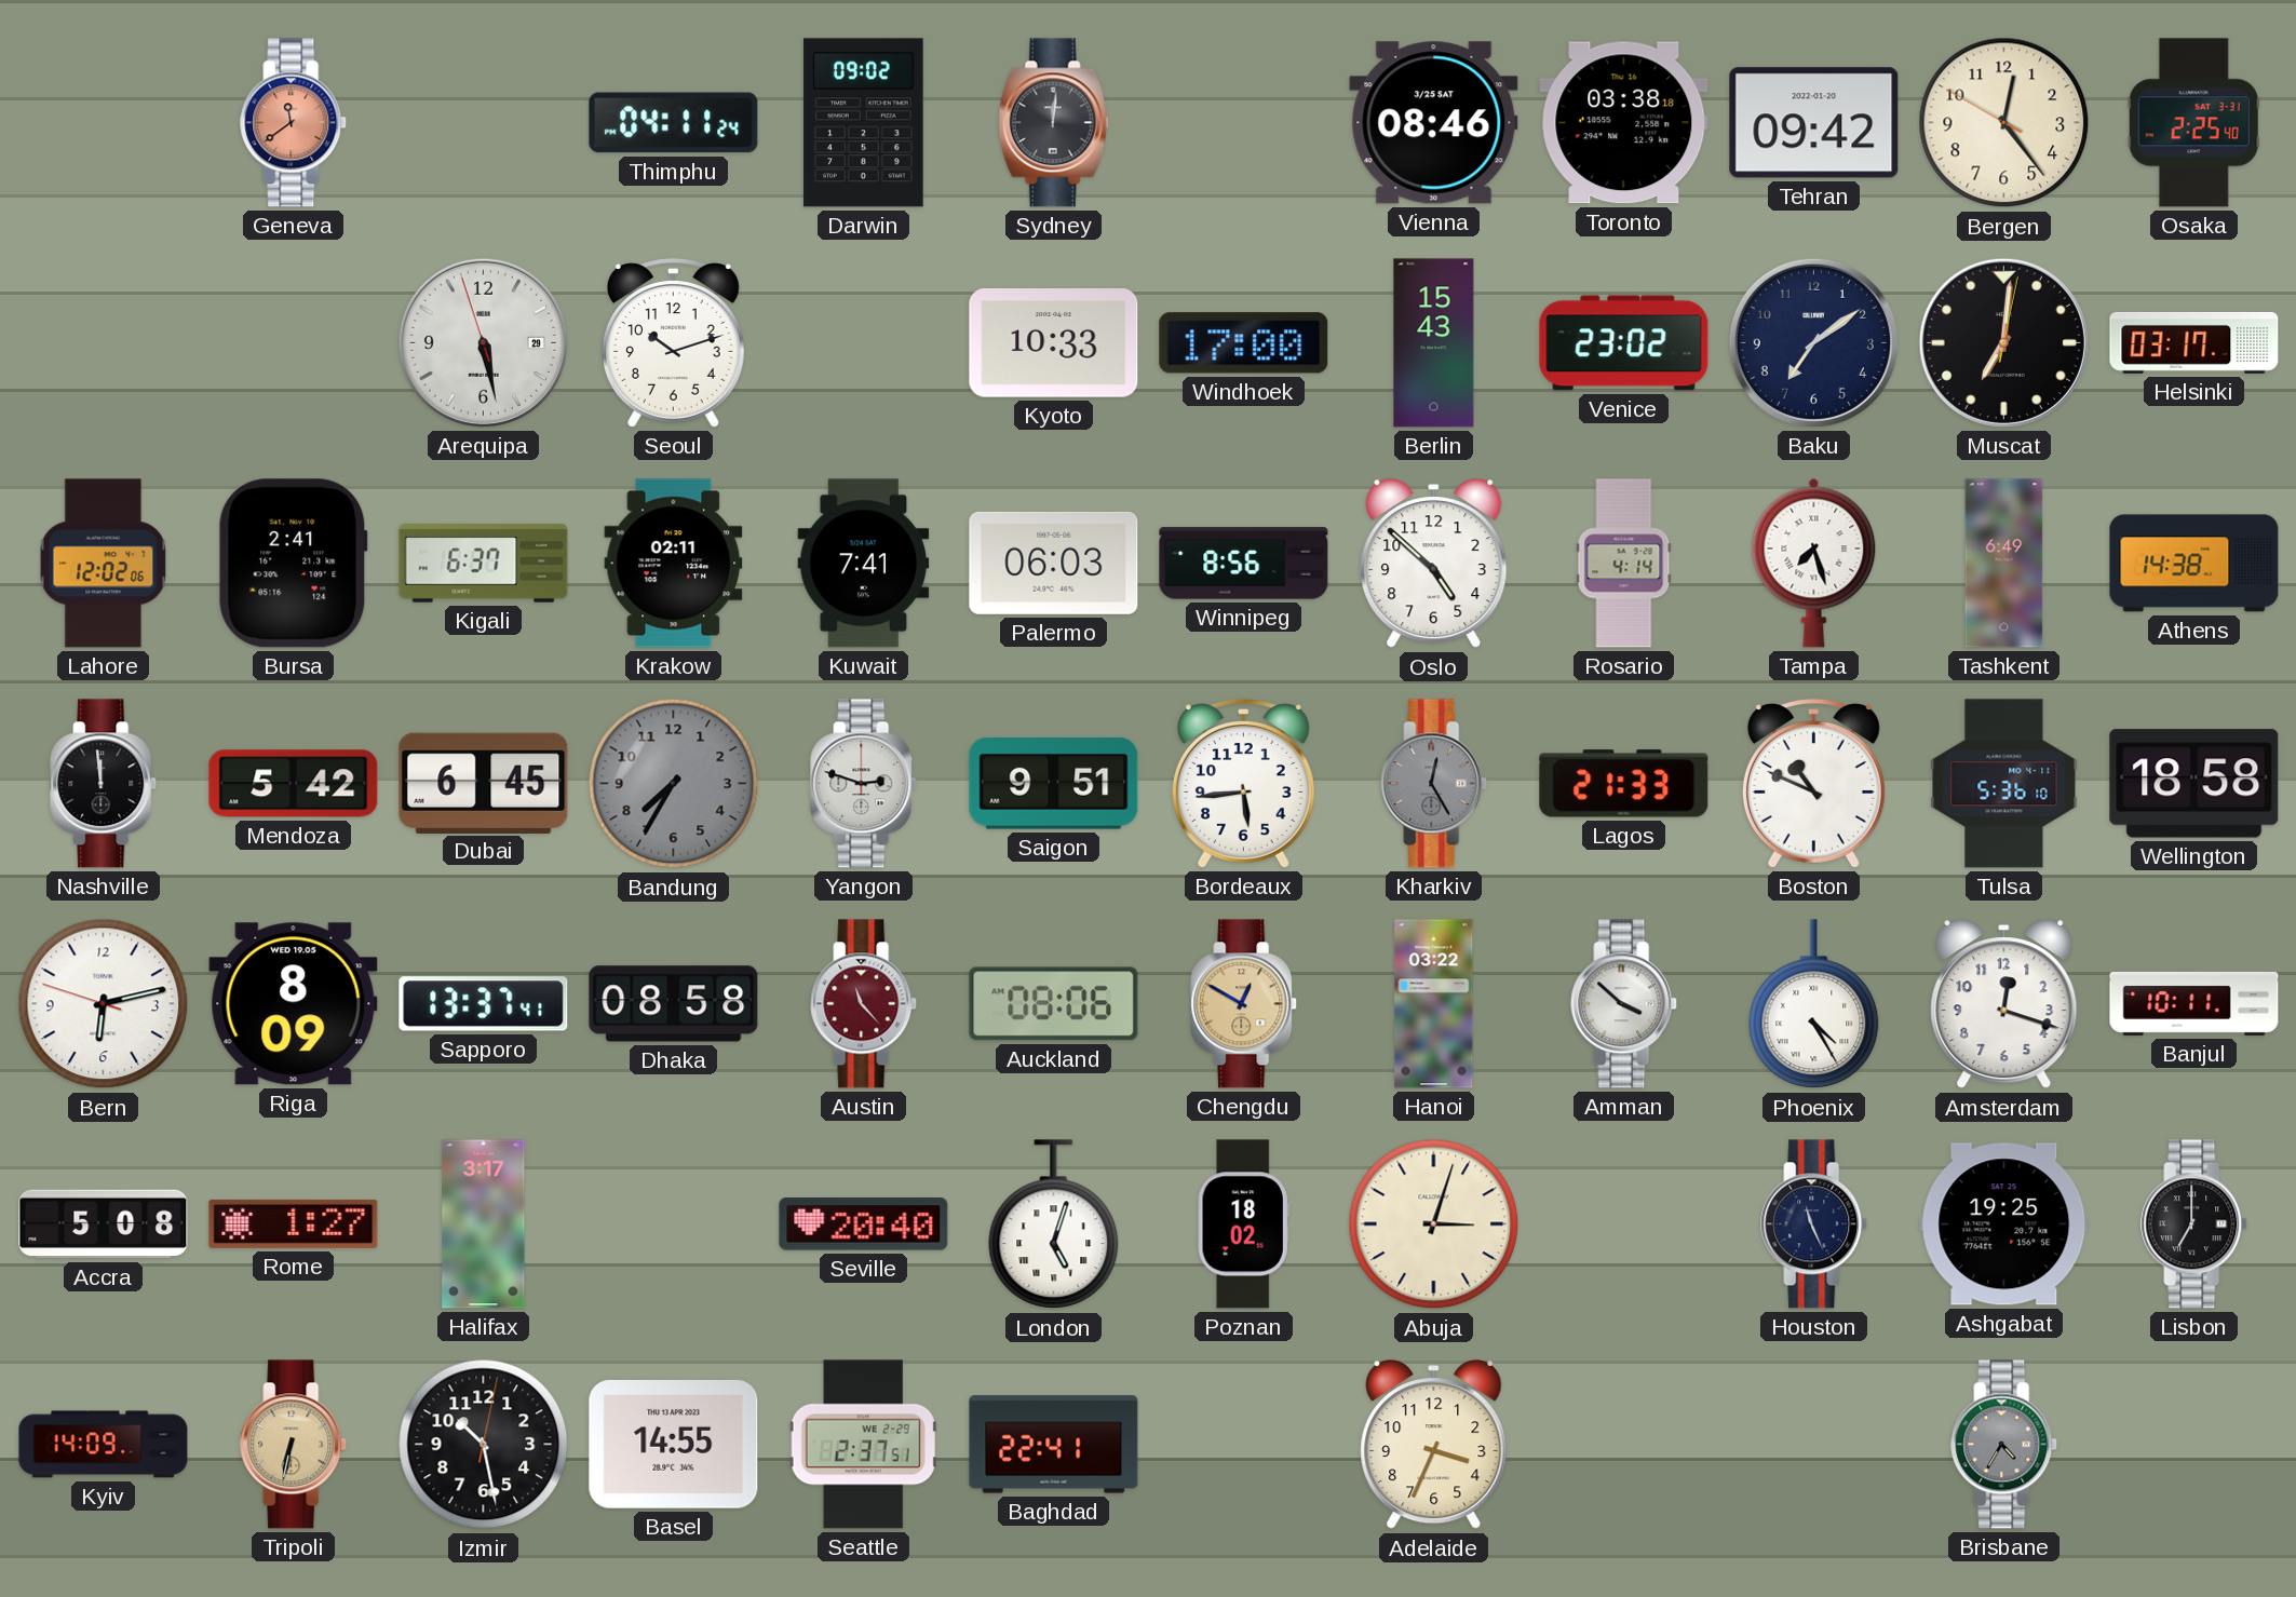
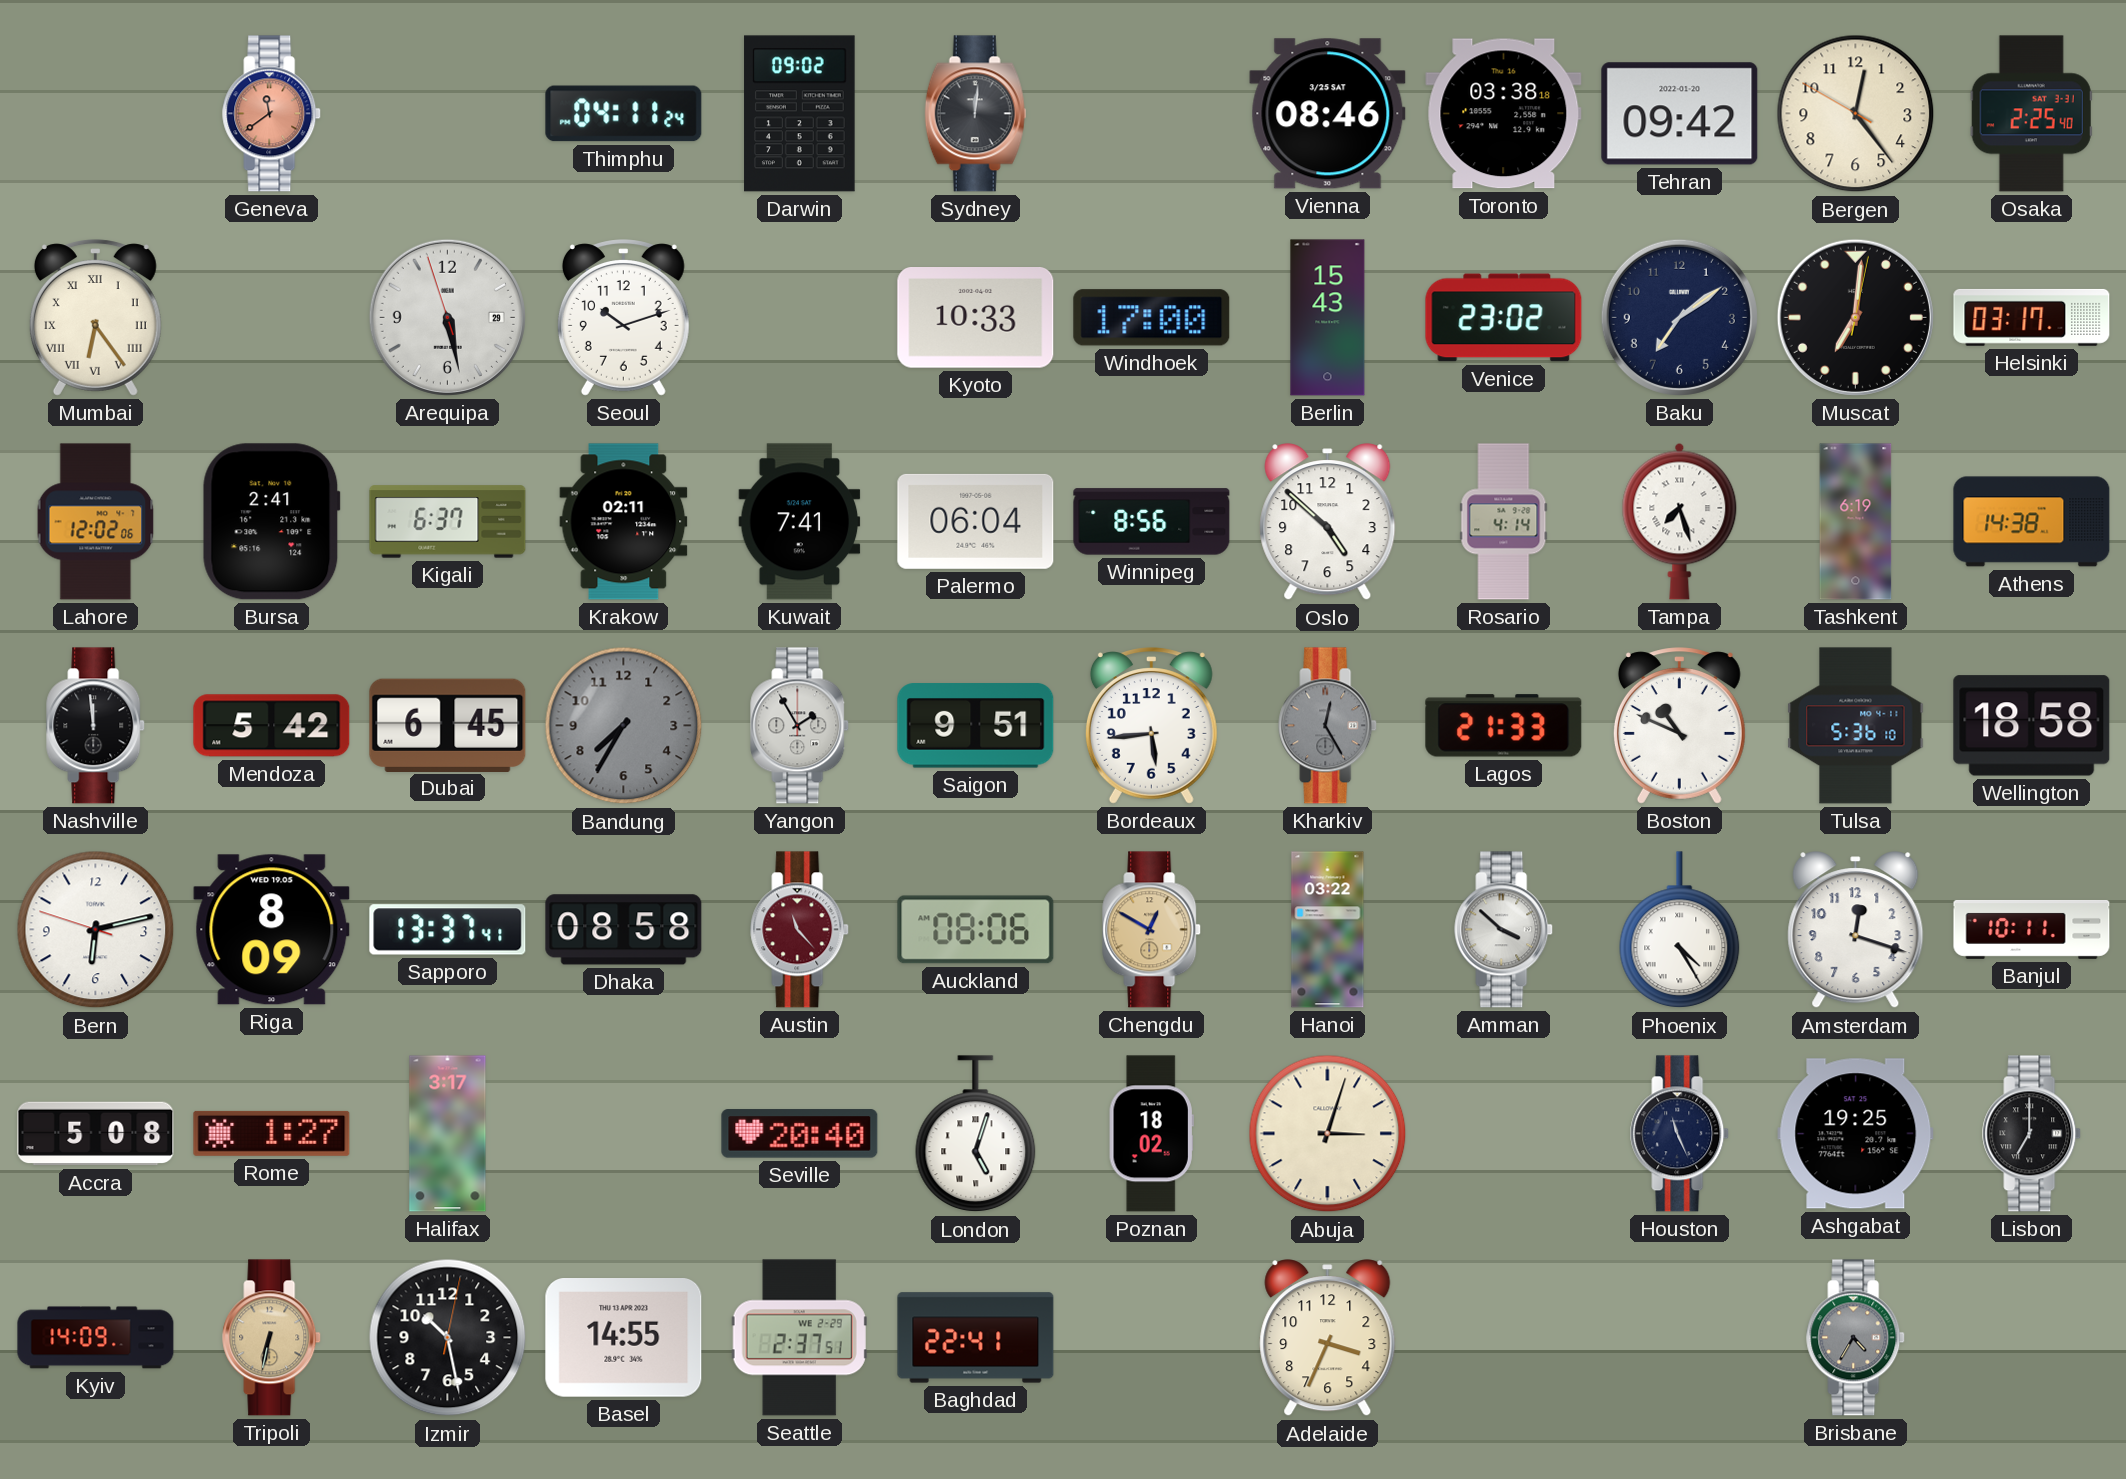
Mumbai: none -> 6:24 (95, 318)
Palermo: 06:03 -> 06:04 (976, 521)
Tashkent: 6:49 -> 6:19 (1856, 522)
Yangon: 2:48 -> 1:55 (800, 726)
